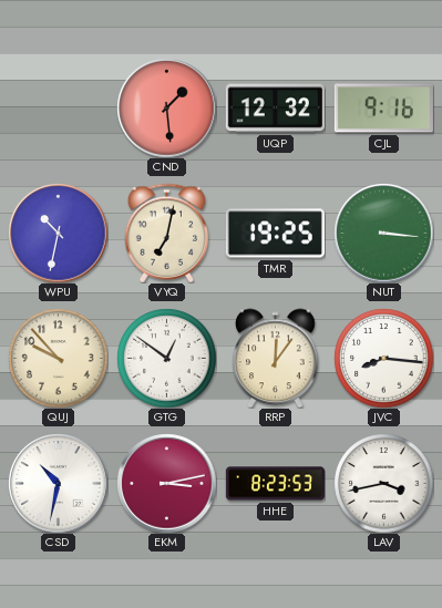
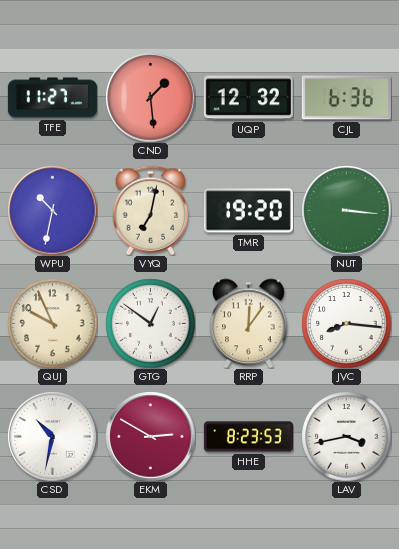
TFE: none -> 11:27 (52, 98)
CJL: 9:16 -> 6:36 (346, 98)
TMR: 19:25 -> 19:20 (248, 211)
QUJ: 9:53 -> 9:56 (52, 323)
EKM: 3:13 -> 2:50 (150, 436)
